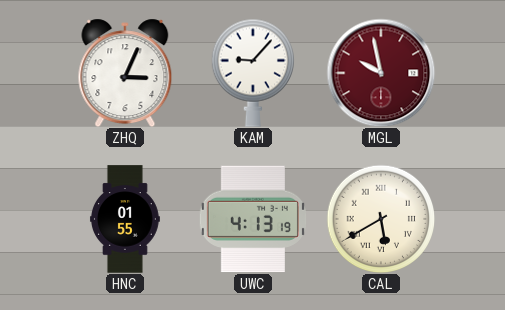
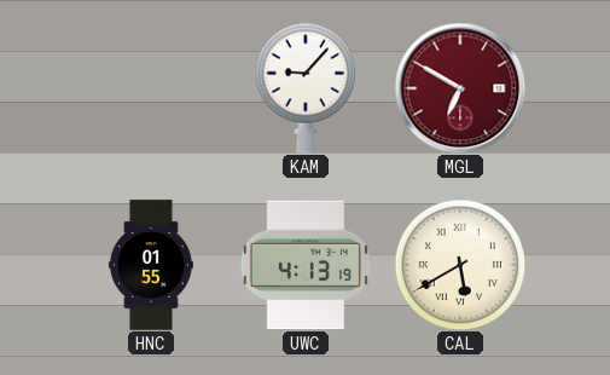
ZHQ: 3:04 -> none (125, 73)
MGL: 9:58 -> 6:50 (460, 88)
